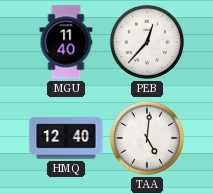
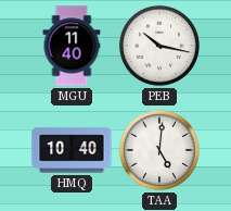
PEB: 12:37 -> 10:17 (159, 46)
HMQ: 12:40 -> 10:40 (72, 150)
